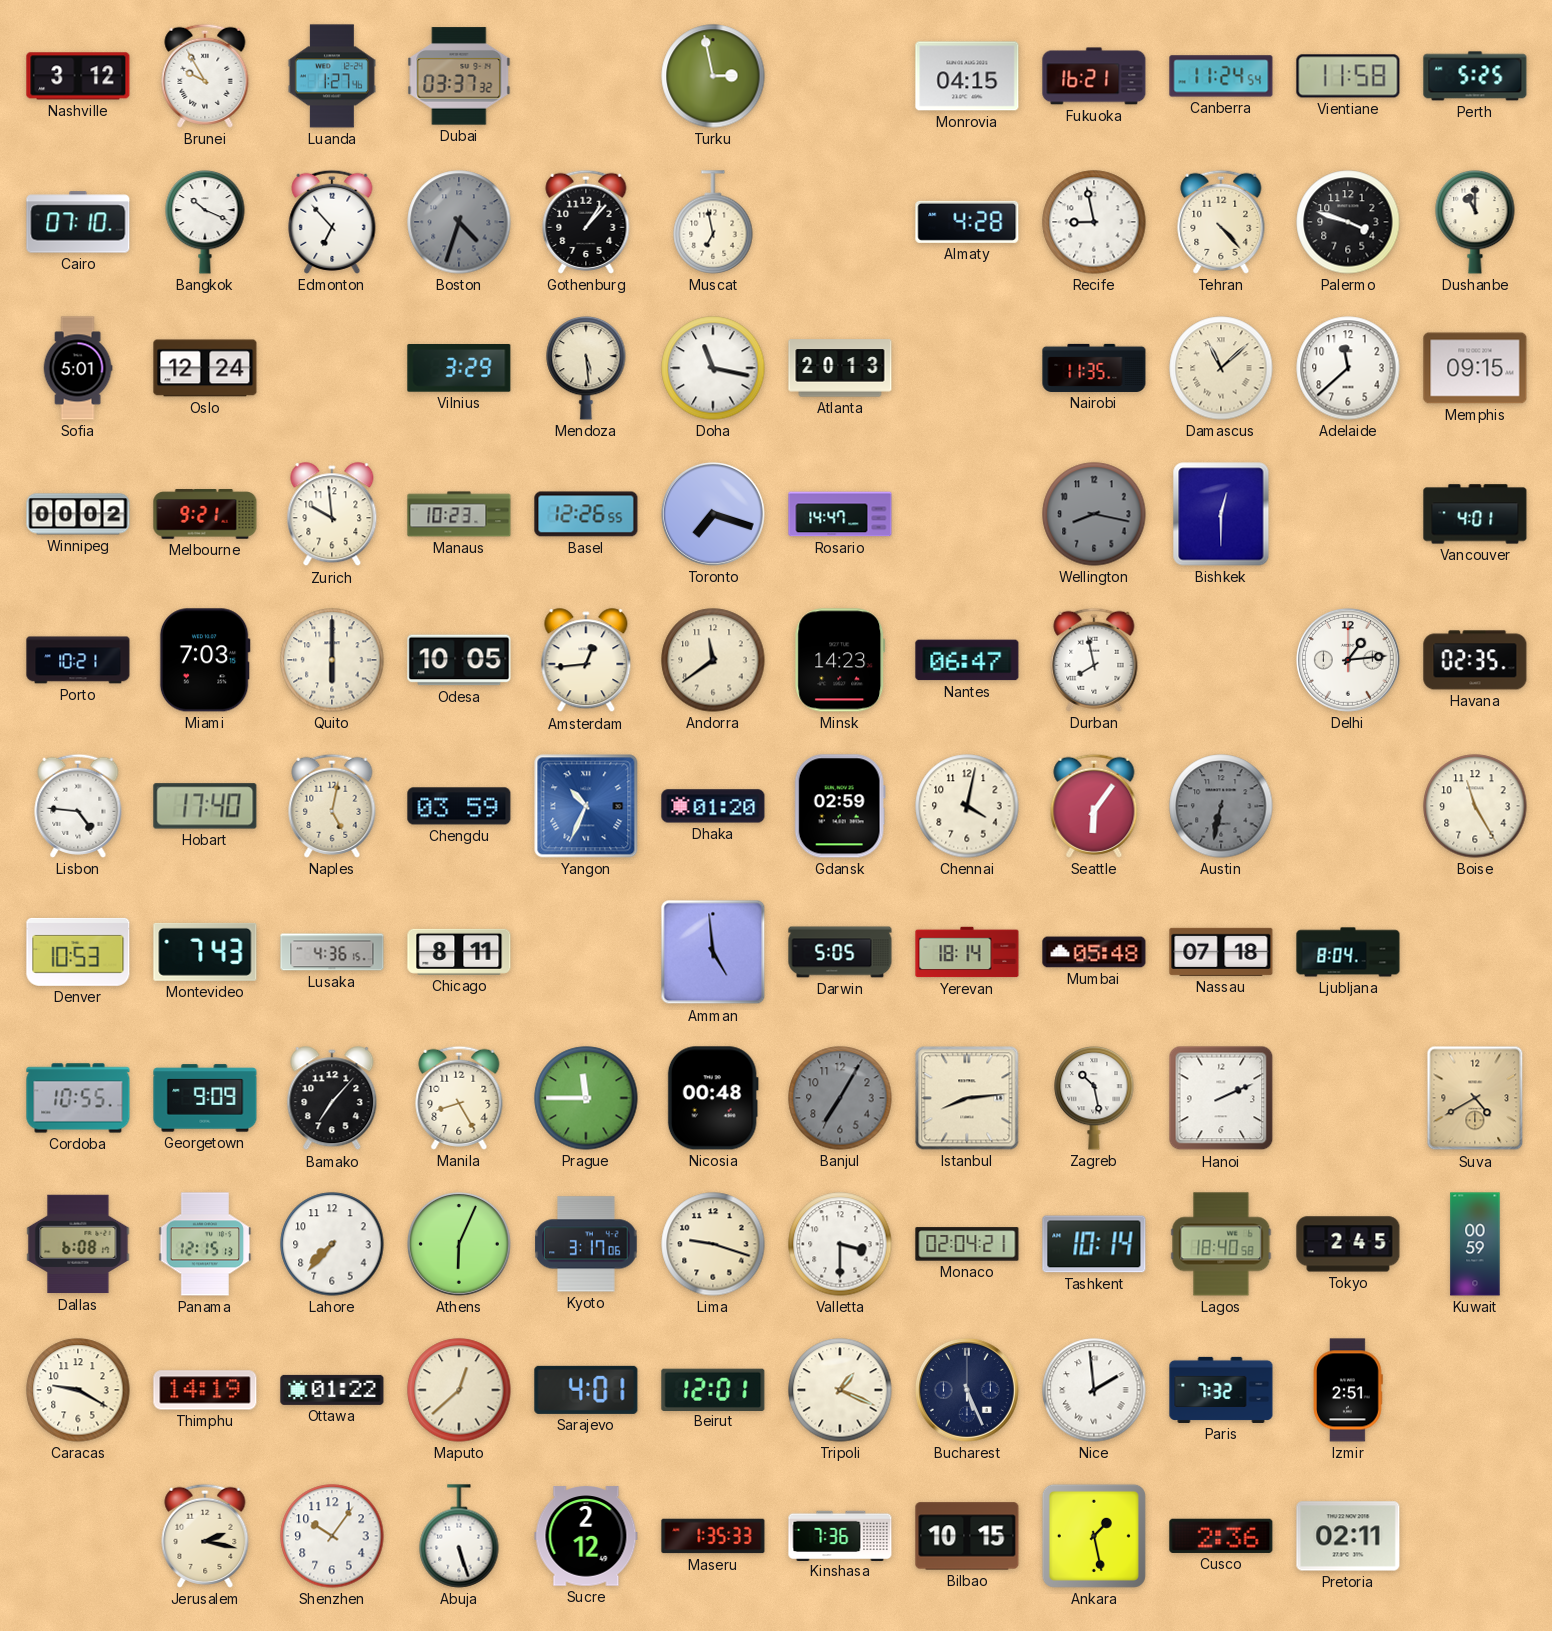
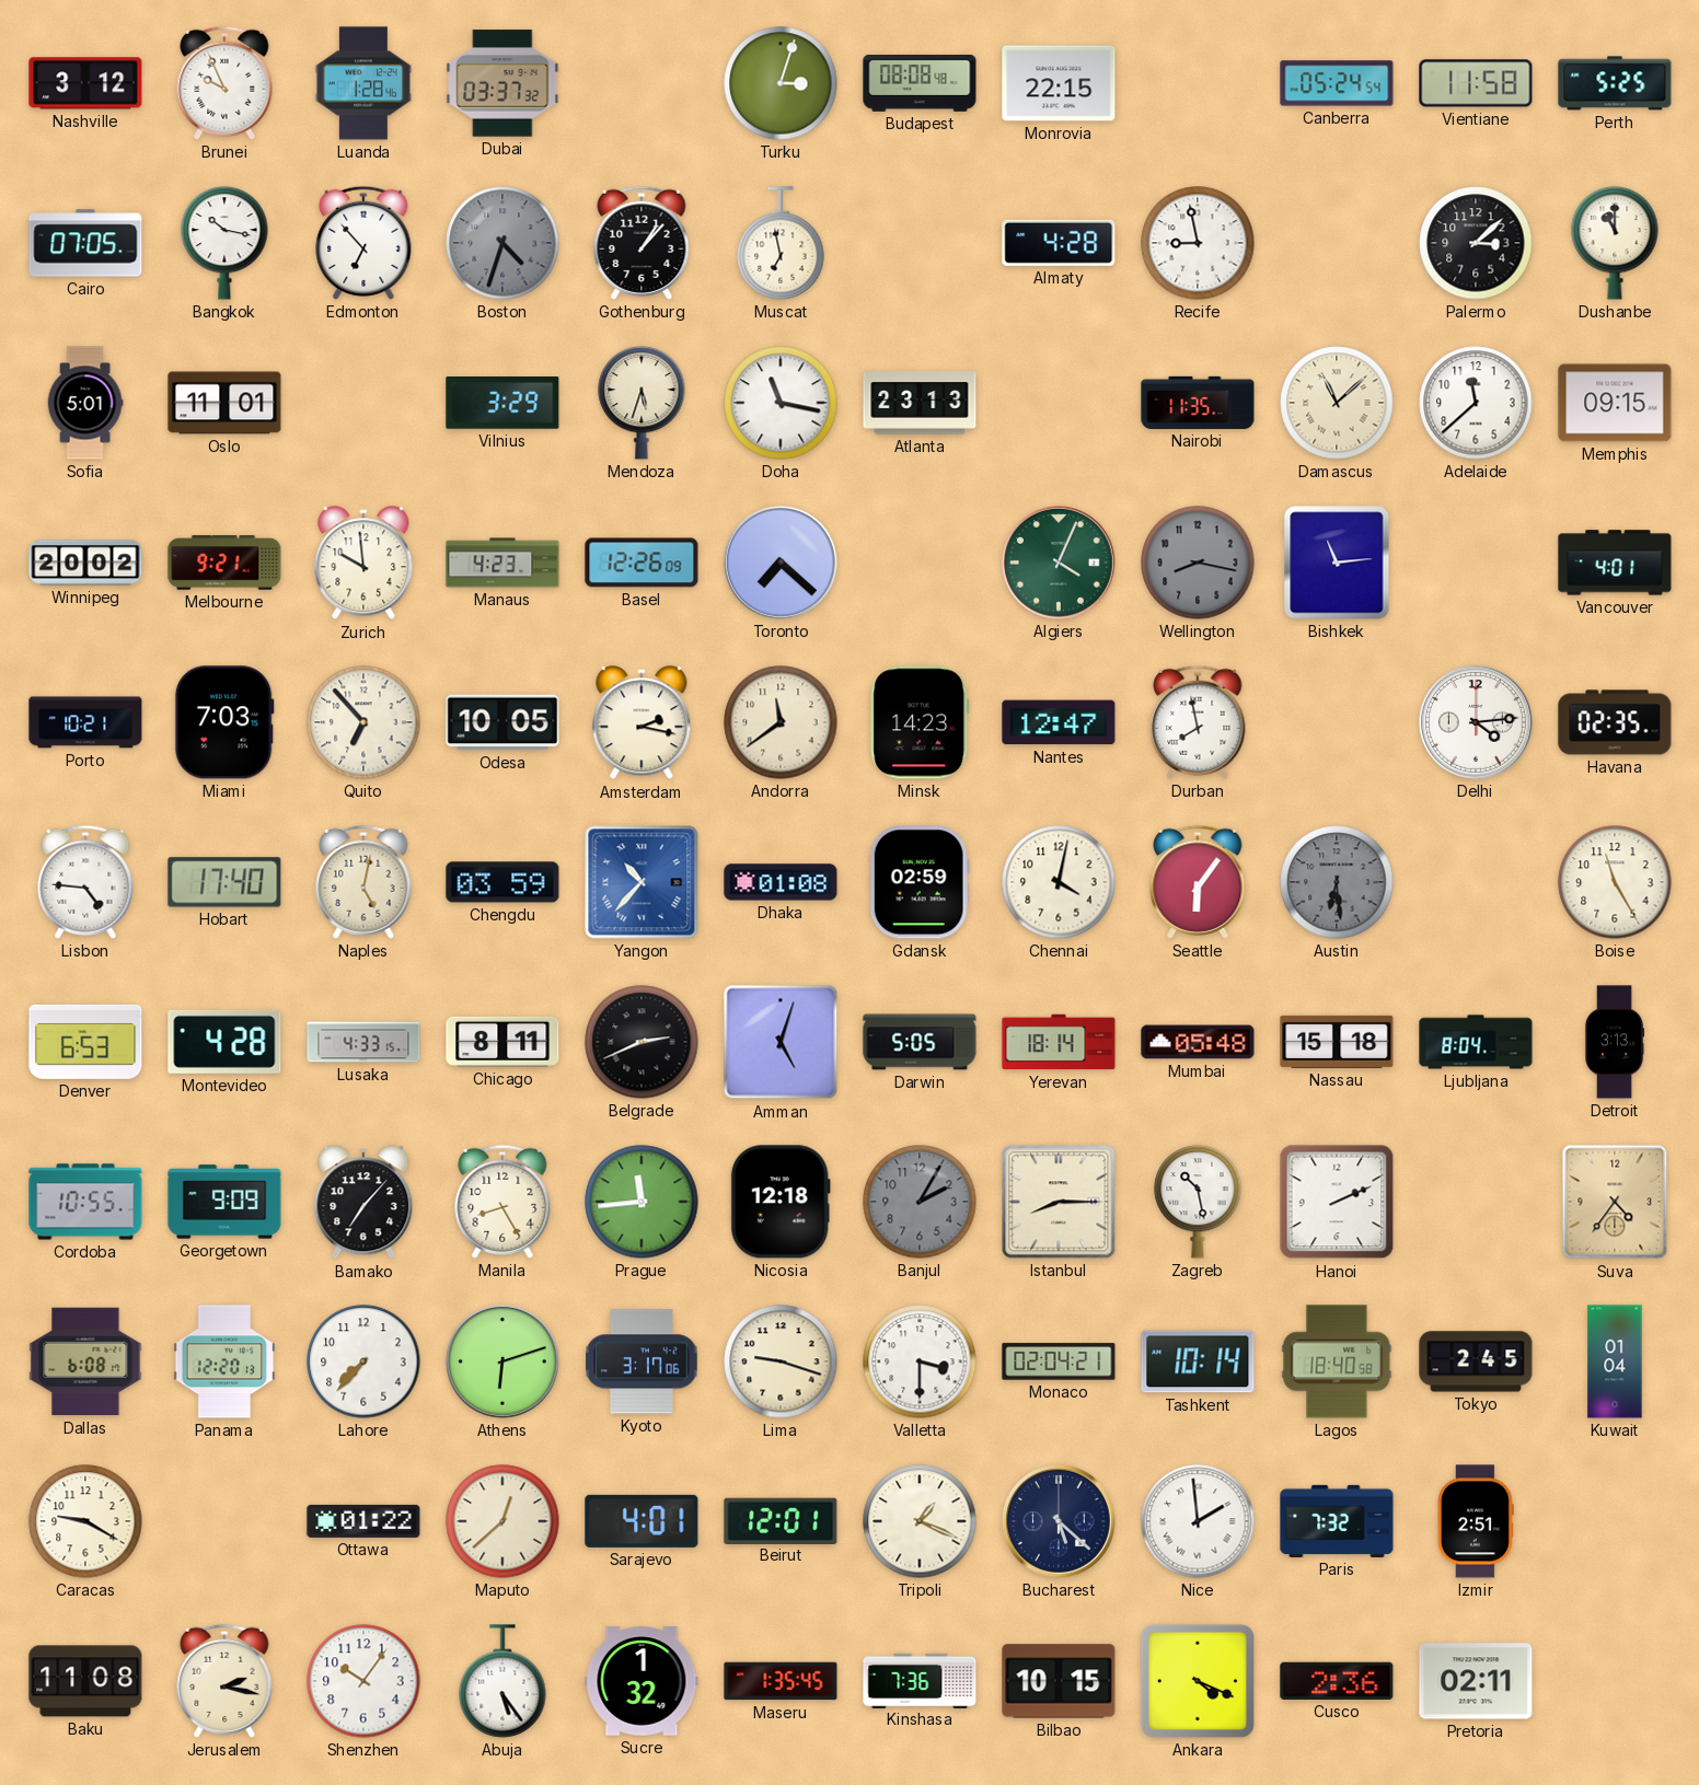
Brunei: 9:55 -> 9:56 (224, 83)
Luanda: 1:27 -> 1:28 (363, 83)
Turku: 2:58 -> 3:03 (781, 83)
Budapest: none -> 08:08 (920, 84)
Monrovia: 04:15 -> 22:15 (1059, 83)
Fukuoka: 16:21 -> none (1094, 76)
Canberra: 11:24 -> 05:24 (1337, 83)
Cairo: 07:10 -> 07:05 (85, 243)
Bangkok: 10:19 -> 10:17 (224, 243)
Tehran: 4:23 -> none (1221, 222)
Palermo: 3:48 -> 3:08 (1476, 243)
Oslo: 12:24 -> 11:01 (224, 403)
Mendoza: 5:29 -> 5:33 (642, 403)
Atlanta: 20:13 -> 23:13 (920, 403)
Winnipeg: 00:02 -> 20:02 (85, 563)
Manaus: 10:23 -> 4:23 (502, 563)
Basel: 12:26:55 -> 12:26:09 (642, 563)
Toronto: 7:18 -> 7:22 (781, 563)
Rosario: 14:47 -> none (840, 514)
Algiers: none -> 4:04 (1059, 563)
Bishkek: 12:30 -> 11:14 (1337, 563)
Quito: 6:00 -> 6:53 (363, 722)
Amsterdam: 12:44 -> 2:17 (642, 723)
Nantes: 06:47 -> 12:47 (1059, 722)
Delhi: 1:14 -> 4:14 (1476, 722)
Yangon: 10:34 -> 10:37 (642, 882)
Dhaka: 01:20 -> 01:08 (781, 882)
Austin: 6:32 -> 6:29 (1337, 882)
Denver: 10:53 -> 6:53 (85, 1042)
Montevideo: 7:43 -> 4:28 (224, 1042)
Lusaka: 4:36 -> 4:33 (363, 1042)
Belgrade: none -> 2:41 (642, 1042)
Amman: 4:59 -> 5:03 (781, 1042)
Nassau: 07:18 -> 15:18 (1337, 1042)
Detroit: none -> 3:13 (1615, 1042)
Prague: 11:45 -> 11:44 (642, 1202)
Nicosia: 00:48 -> 12:18 (781, 1202)
Banjul: 7:05 -> 2:05 (920, 1202)
Istanbul: 8:14 -> 8:15 (1059, 1202)
Suva: 4:40 -> 4:36 (1615, 1202)
Panama: 12:15 -> 12:20 (224, 1361)
Athens: 6:04 -> 6:12 (502, 1361)
Kuwait: 00:59 -> 01:04 (1615, 1361)
Thimphu: 14:19 -> none (205, 1390)
Bucharest: 5:26 -> 5:22 (1059, 1521)
Baku: none -> 11:08 (85, 1681)
Abuja: 5:27 -> 5:24 (502, 1681)
Sucre: 2:12 -> 1:32 (642, 1681)
Maseru: 1:35:33 -> 1:35:45 (781, 1681)
Ankara: 1:28 -> 4:19 (1198, 1681)
